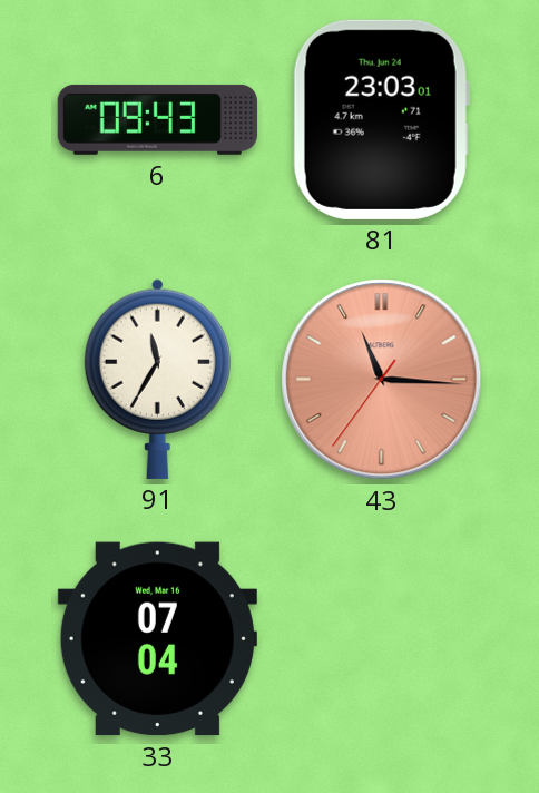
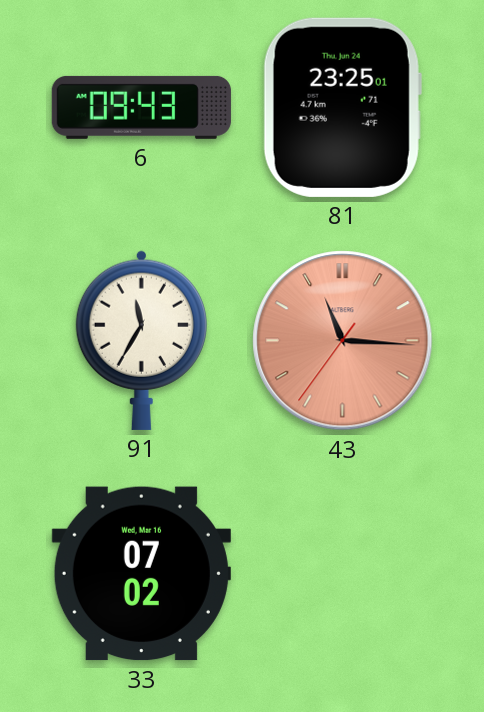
81: 23:03 -> 23:25 (342, 107)
33: 07:04 -> 07:02 (141, 574)
